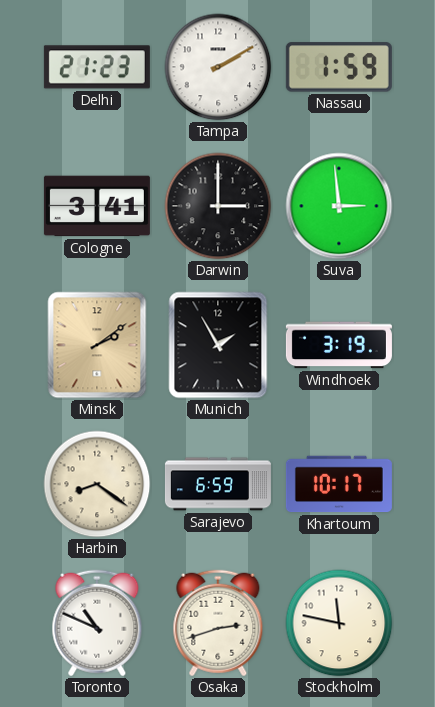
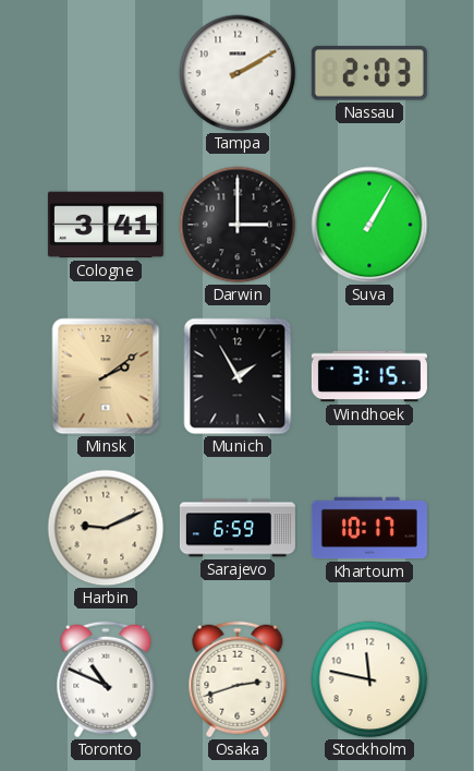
Delhi: 21:23 -> none (97, 67)
Nassau: 1:59 -> 2:03 (369, 73)
Suva: 2:59 -> 1:05 (369, 225)
Windhoek: 3:19 -> 3:15 (369, 376)
Harbin: 8:21 -> 9:11 (106, 528)
